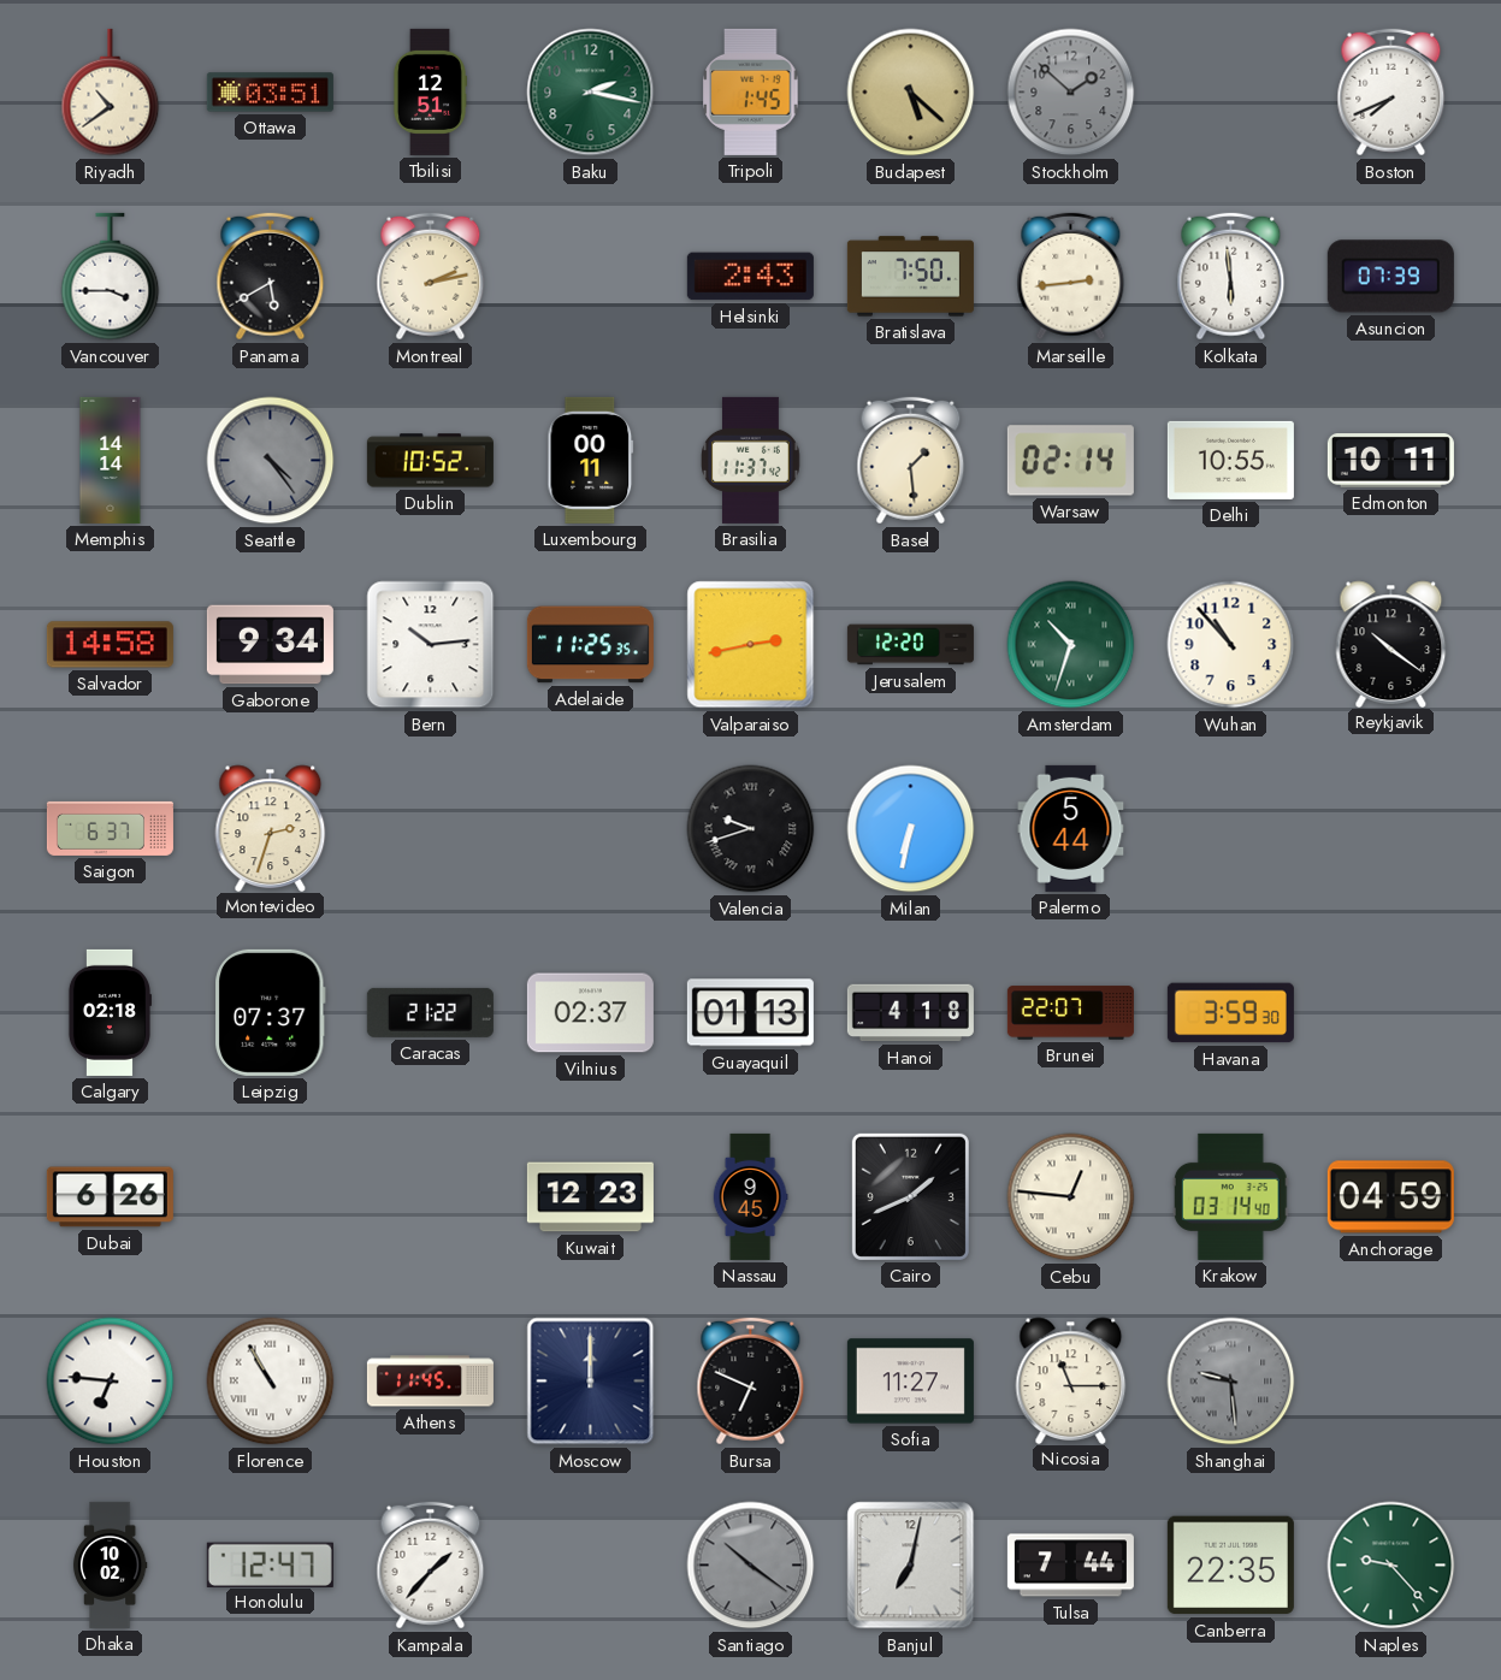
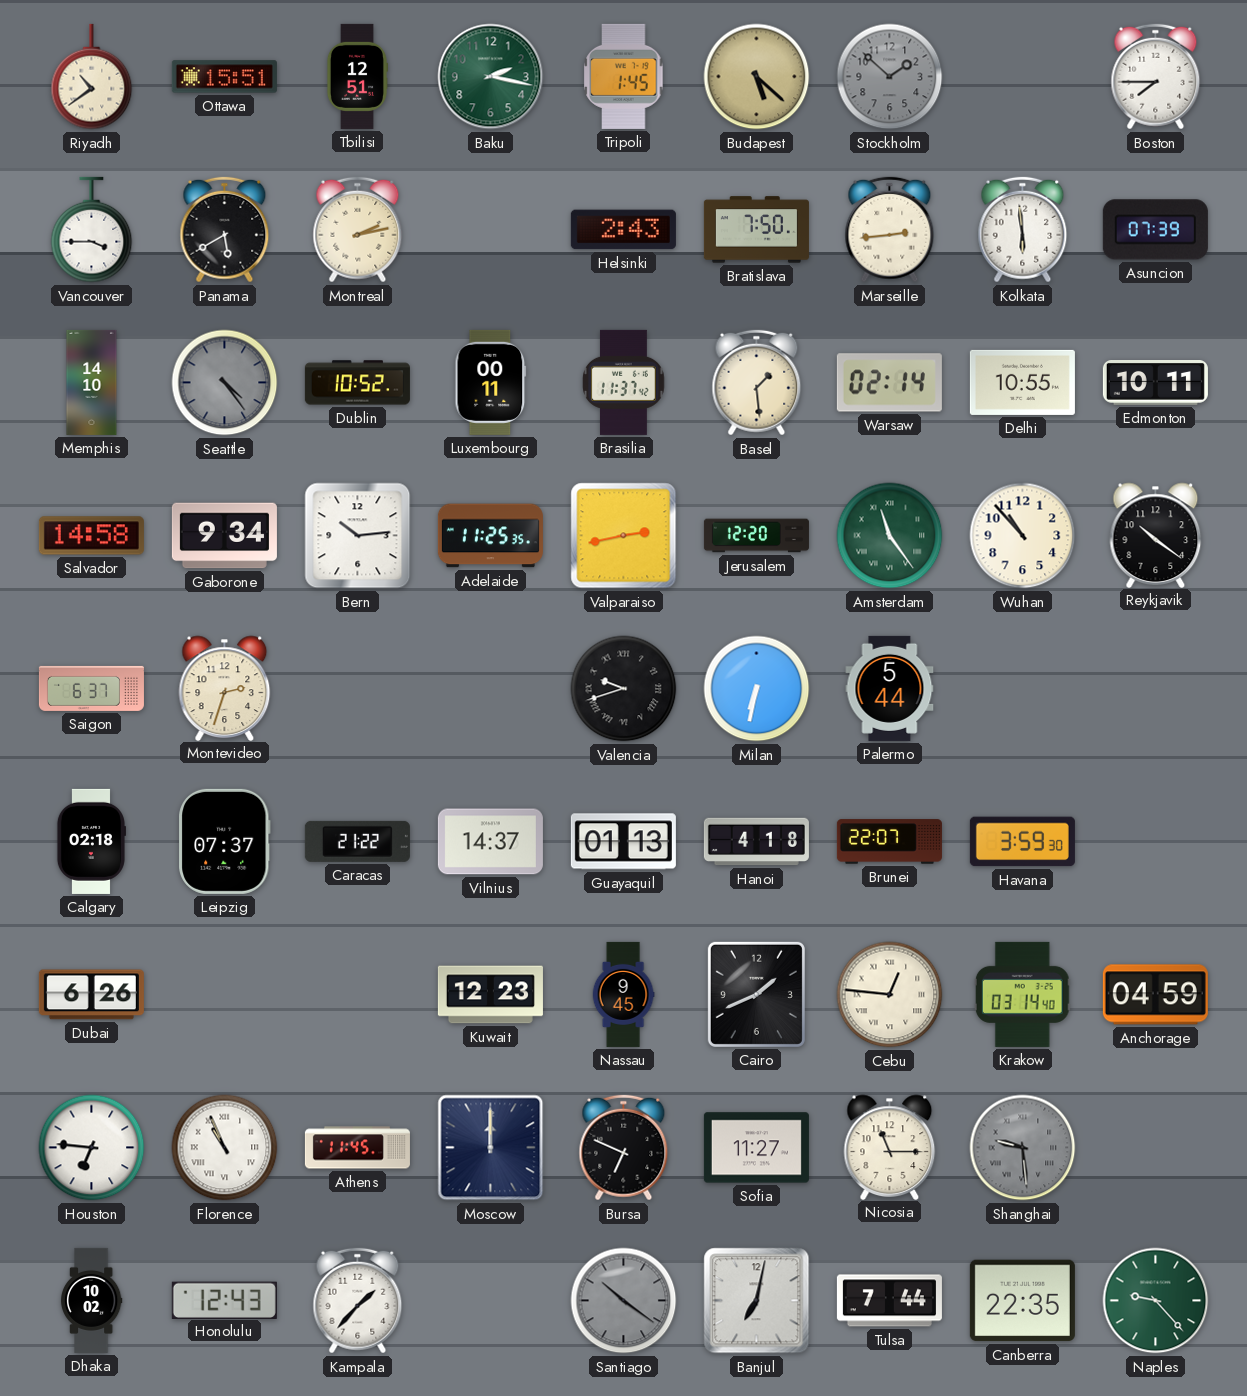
Ottawa: 03:51 -> 15:51 (224, 77)
Boston: 7:41 -> 7:45 (1156, 77)
Memphis: 14:14 -> 14:10 (92, 382)
Amsterdam: 10:33 -> 11:24 (890, 536)
Vilnius: 02:37 -> 14:37 (490, 842)
Florence: 10:55 -> 10:56 (225, 1148)
Honolulu: 12:47 -> 12:43 (224, 1300)
